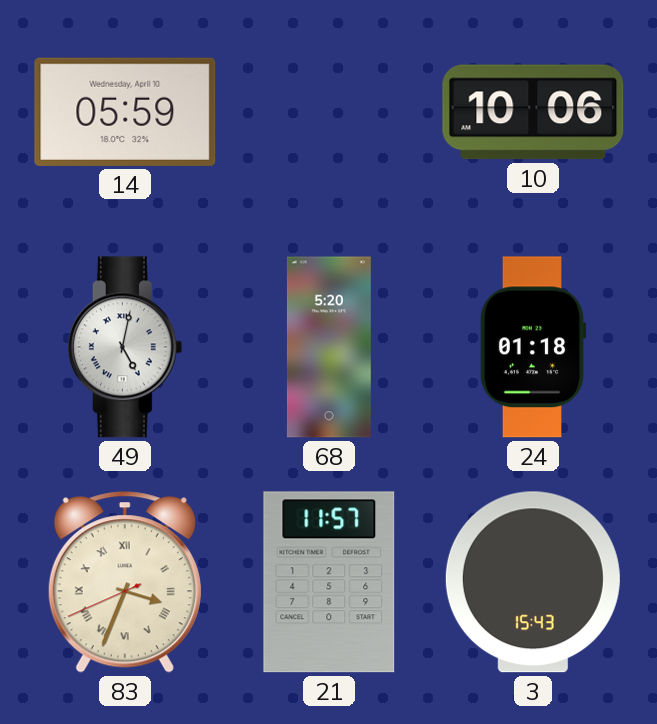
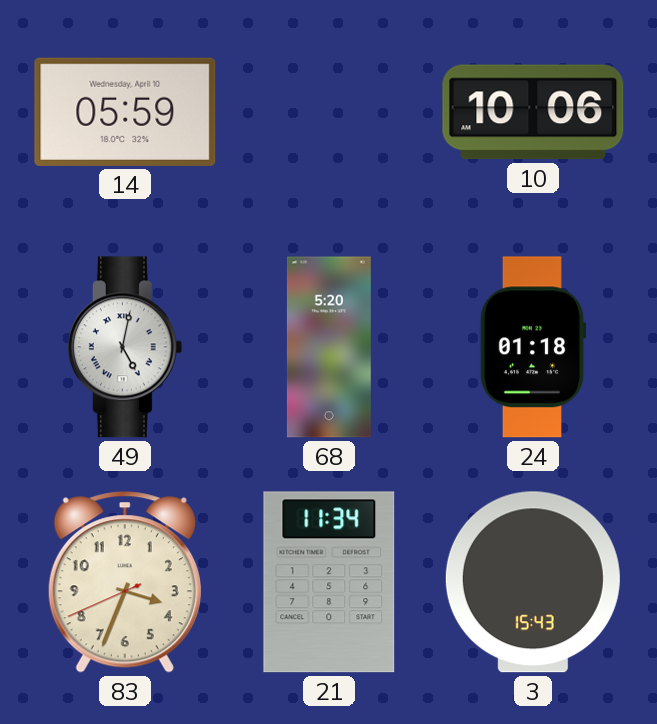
83 numerals: Roman -> Arabic (125, 582)
21: 11:57 -> 11:34 (329, 582)
